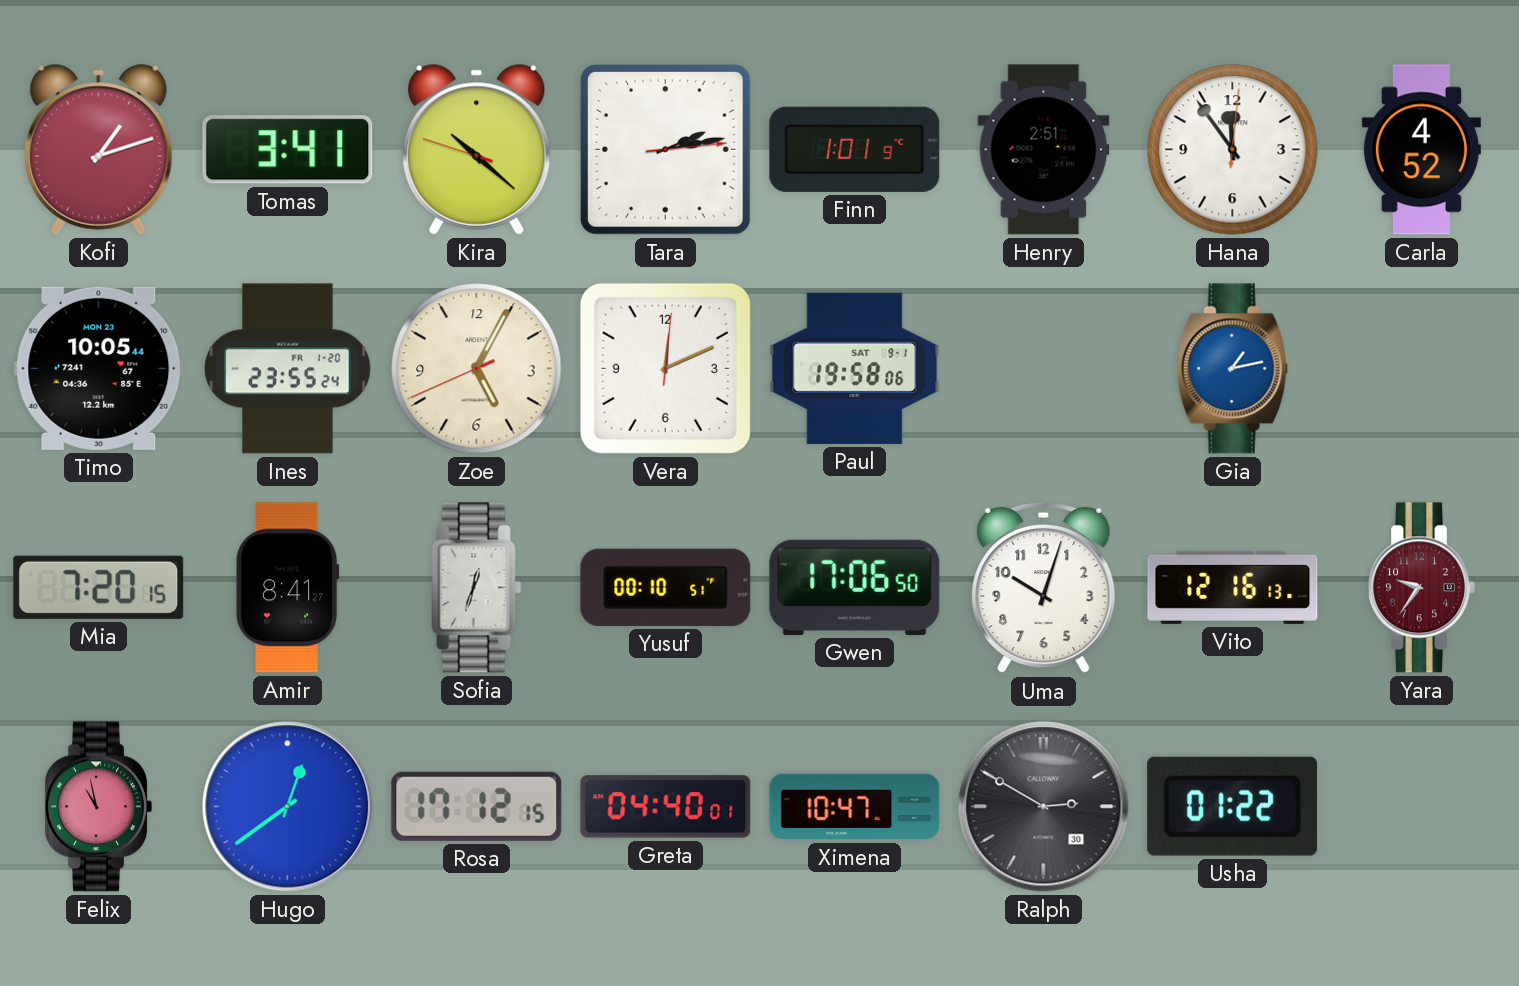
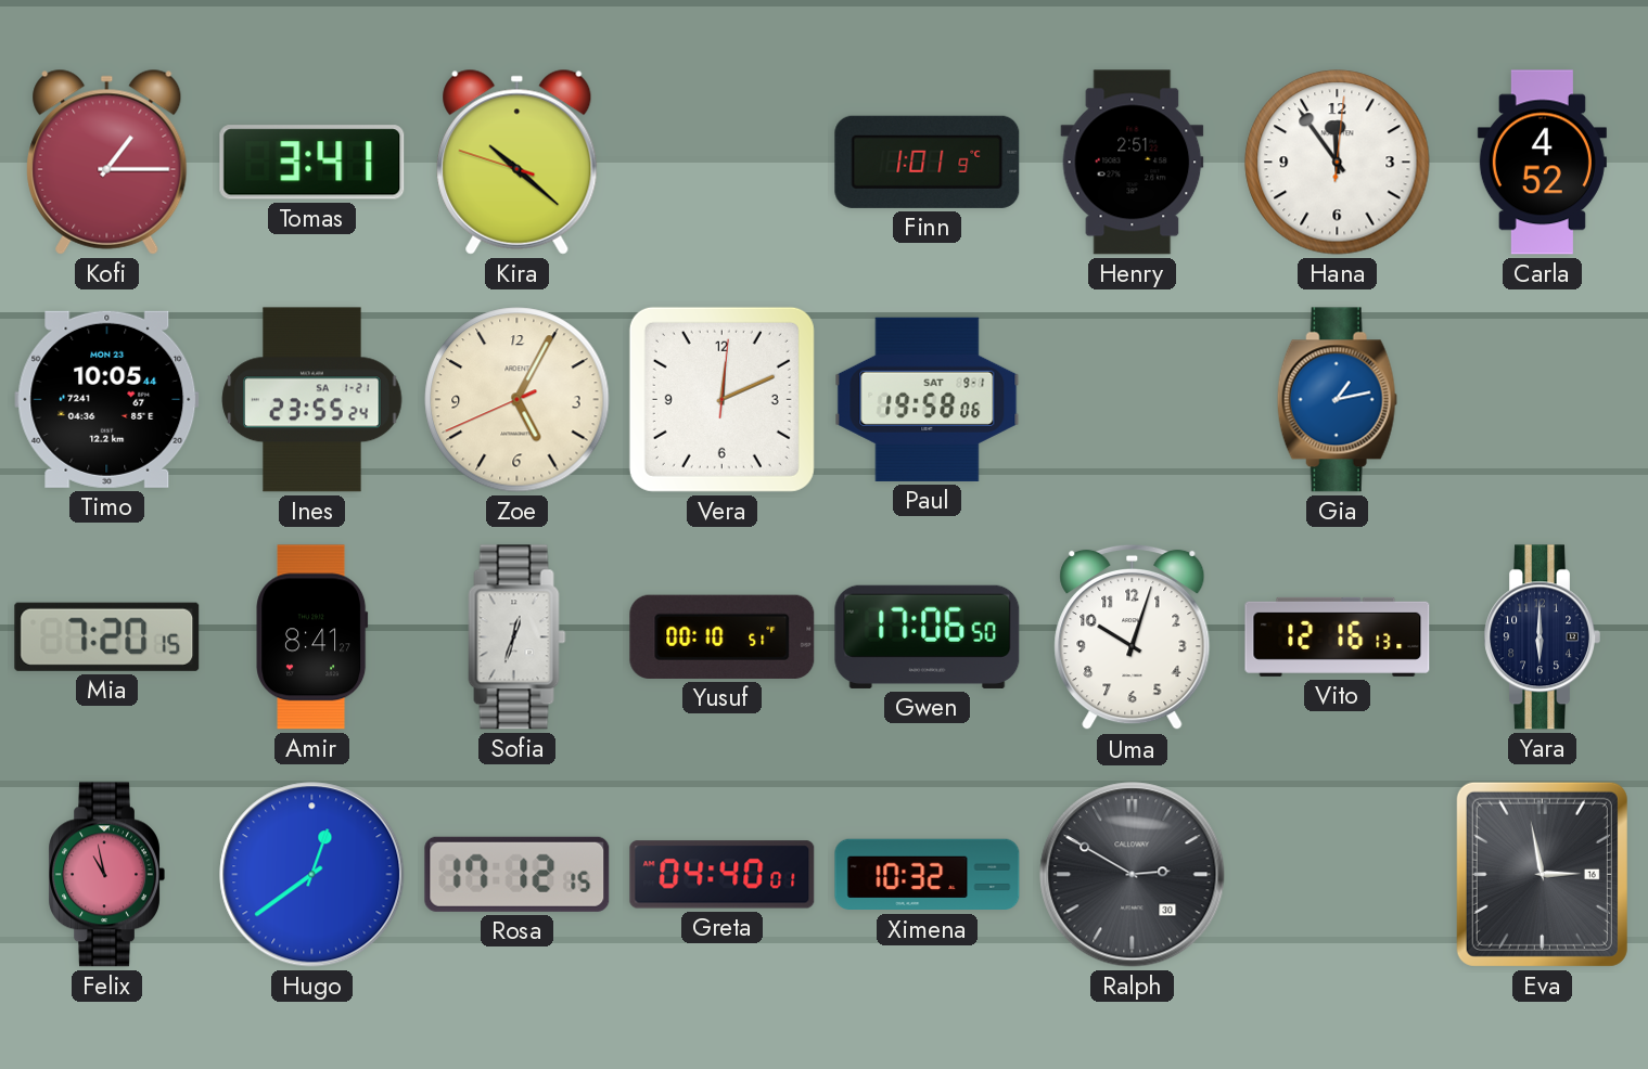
Kofi: 1:12 -> 1:15 (107, 162)
Tara: 2:13 -> none (665, 149)
Ines date: FR 1-20 -> SA 1-21 (312, 400)
Yara: 9:36 -> 6:00 (1542, 637)
Yara dial: burgundy -> navy (1542, 637)
Ximena: 10:47 -> 10:32 (928, 875)
Usha: 01:22 -> none (1233, 806)
Eva: none -> 2:58 (1542, 874)
